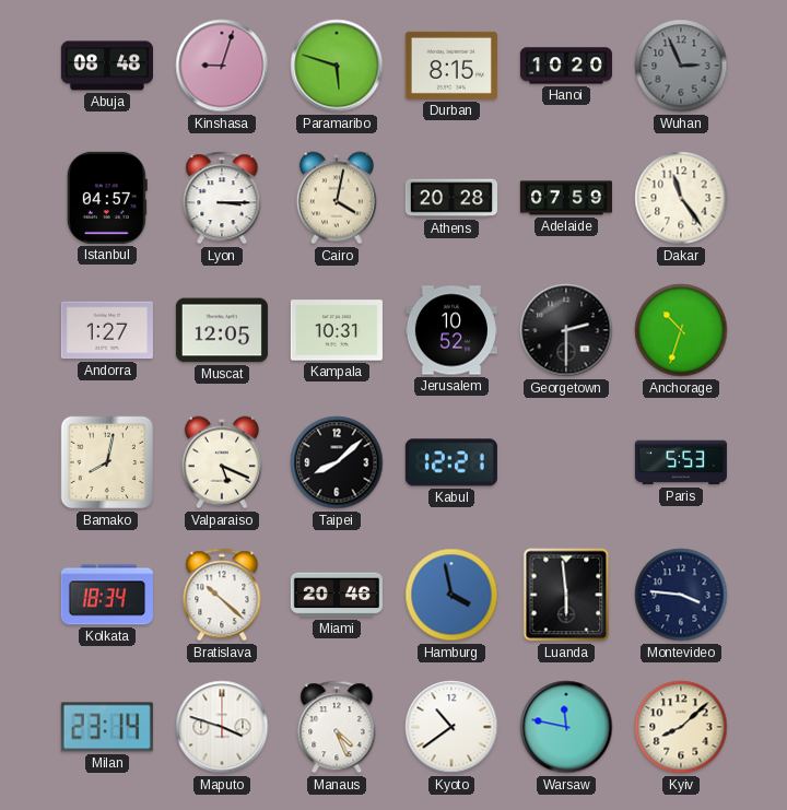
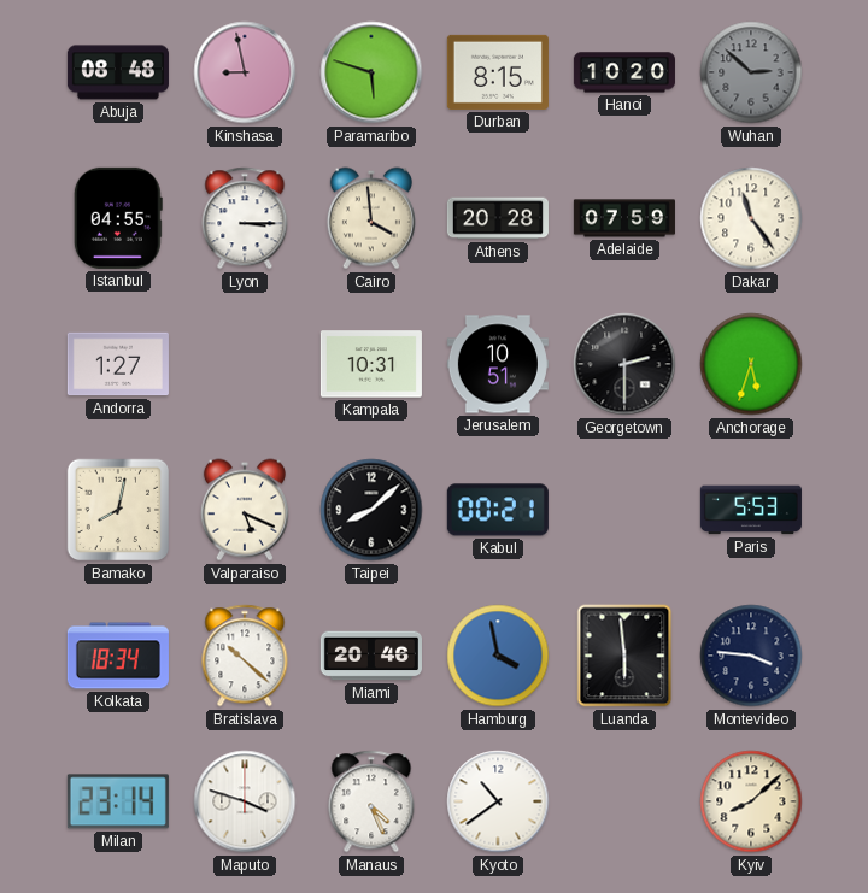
Kinshasa: 9:03 -> 8:58 (245, 72)
Wuhan: 2:56 -> 2:52 (751, 72)
Istanbul: 04:57 -> 04:55 (118, 218)
Cairo: 4:02 -> 3:59 (371, 218)
Muscat: 12:05 -> none (222, 330)
Jerusalem: 10:52 -> 10:51 (498, 364)
Anchorage: 10:33 -> 5:33 (751, 364)
Kabul: 12:21 -> 00:21 (498, 510)
Warsaw: 11:47 -> none (566, 727)
